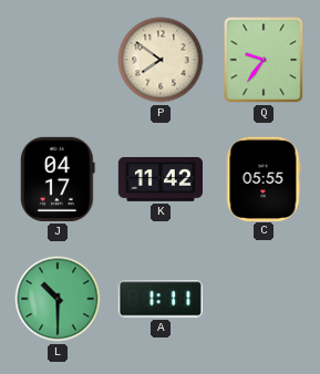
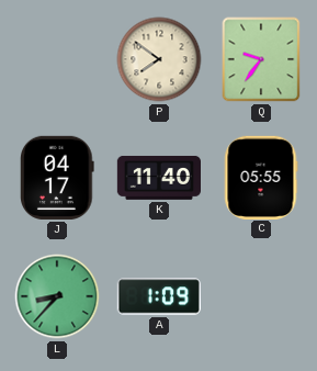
K: 11:42 -> 11:40 (158, 178)
L: 10:30 -> 8:37 (57, 296)
A: 1:11 -> 1:09 (159, 296)
